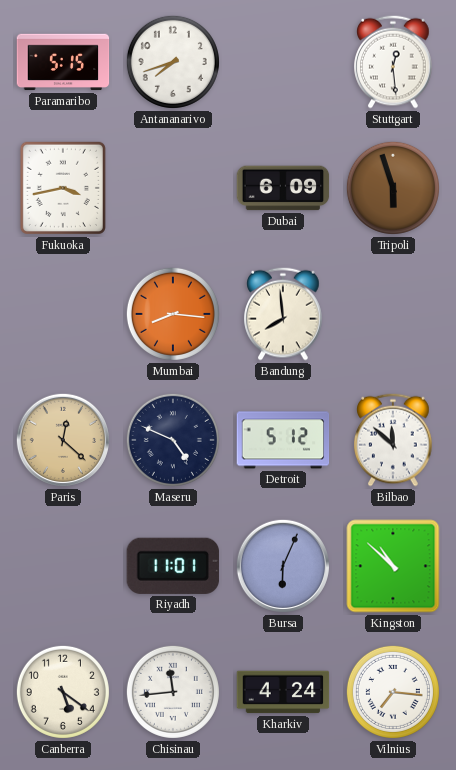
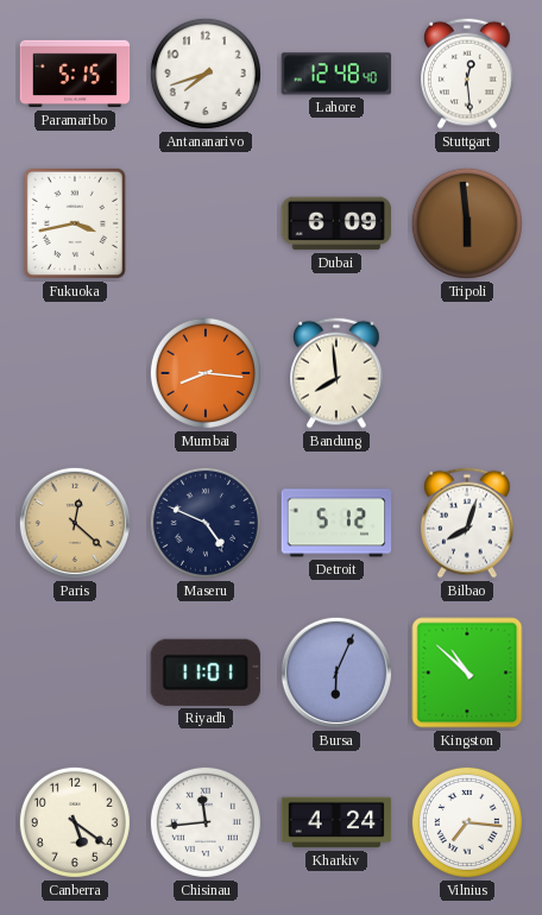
Lahore: none -> 12:48 (336, 74)
Tripoli: 5:57 -> 5:59 (467, 223)
Bilbao: 11:52 -> 8:03 (467, 523)
